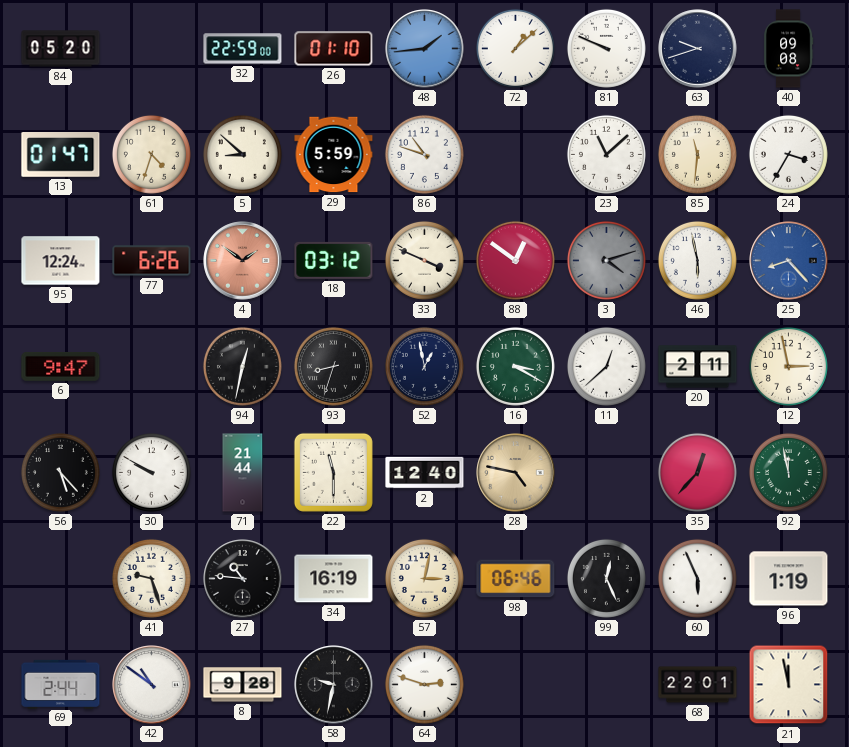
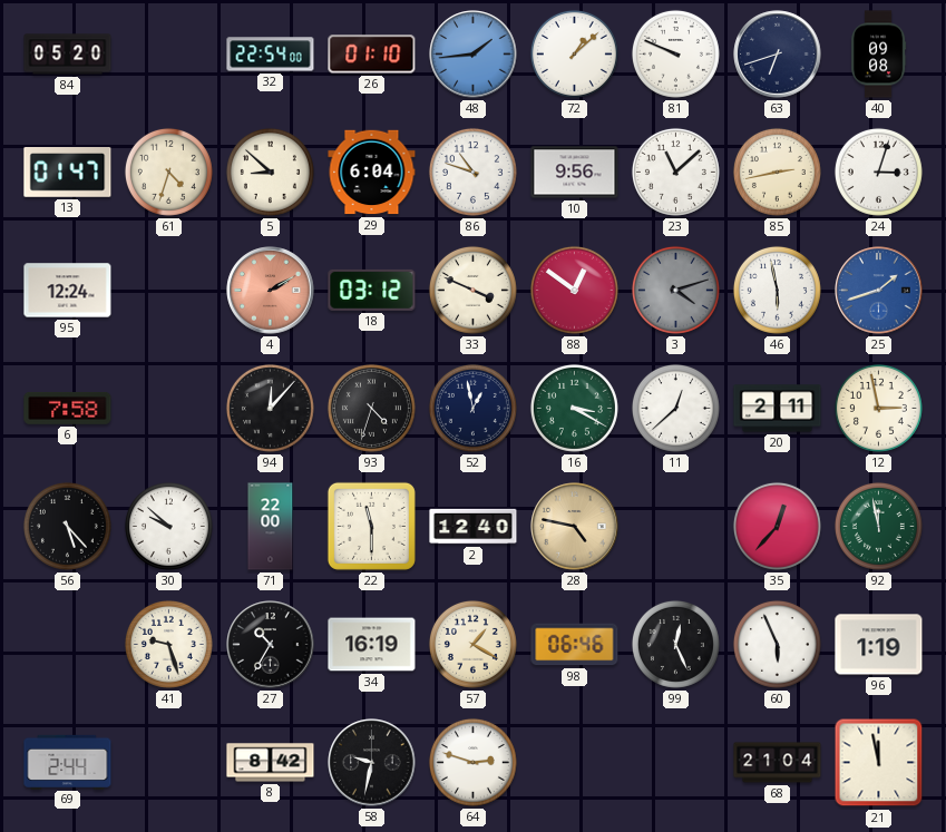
32: 22:59 -> 22:54 (271, 55)
63: 9:42 -> 6:42 (778, 55)
29: 5:59 -> 6:04 (372, 173)
10: none -> 9:56 (575, 173)
85: 11:31 -> 2:43 (777, 172)
24: 3:35 -> 3:03 (878, 172)
77: 6:26 -> none (152, 261)
4: 1:51 -> 2:10 (271, 291)
25: 8:23 -> 1:42 (879, 291)
6: 9:47 -> 7:58 (68, 408)
94: 12:32 -> 12:07 (270, 408)
93: 8:33 -> 4:33 (371, 408)
30: 9:50 -> 9:52 (168, 526)
71: 21:44 -> 22:00 (271, 527)
27: 10:46 -> 10:35 (271, 645)
57: 3:02 -> 1:20 (472, 644)
42: 10:51 -> none (152, 685)
8: 9:28 -> 8:42 (271, 763)
68: 22:01 -> 21:04 (778, 763)
